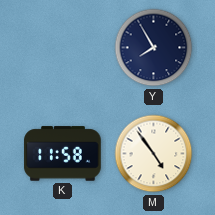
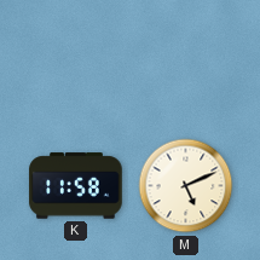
Y: 7:55 -> none (154, 48)
M: 4:54 -> 5:11 (186, 186)
